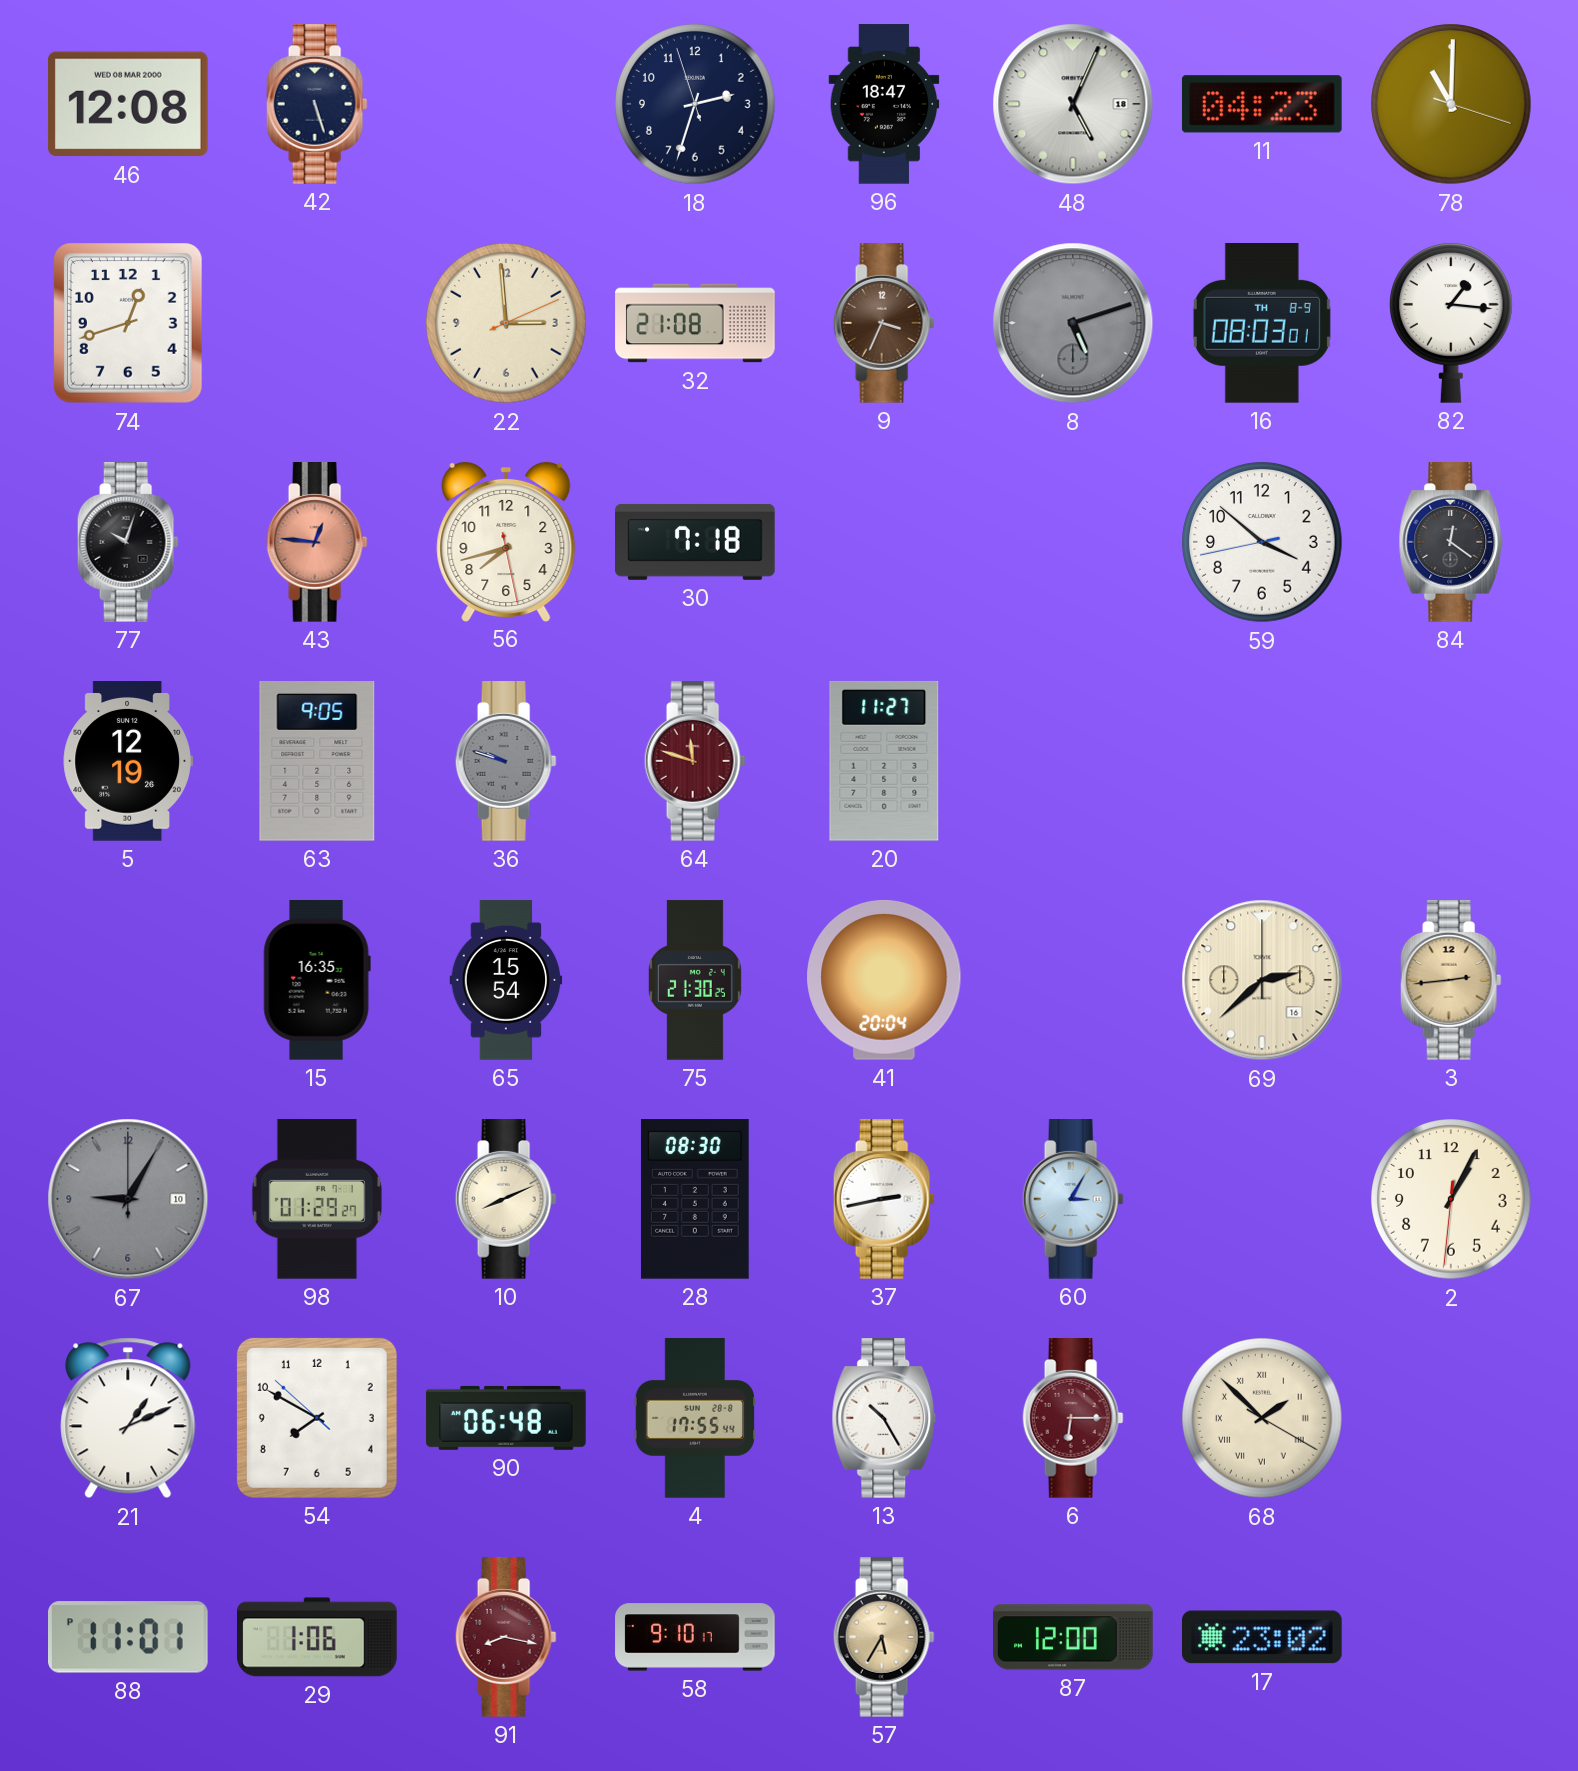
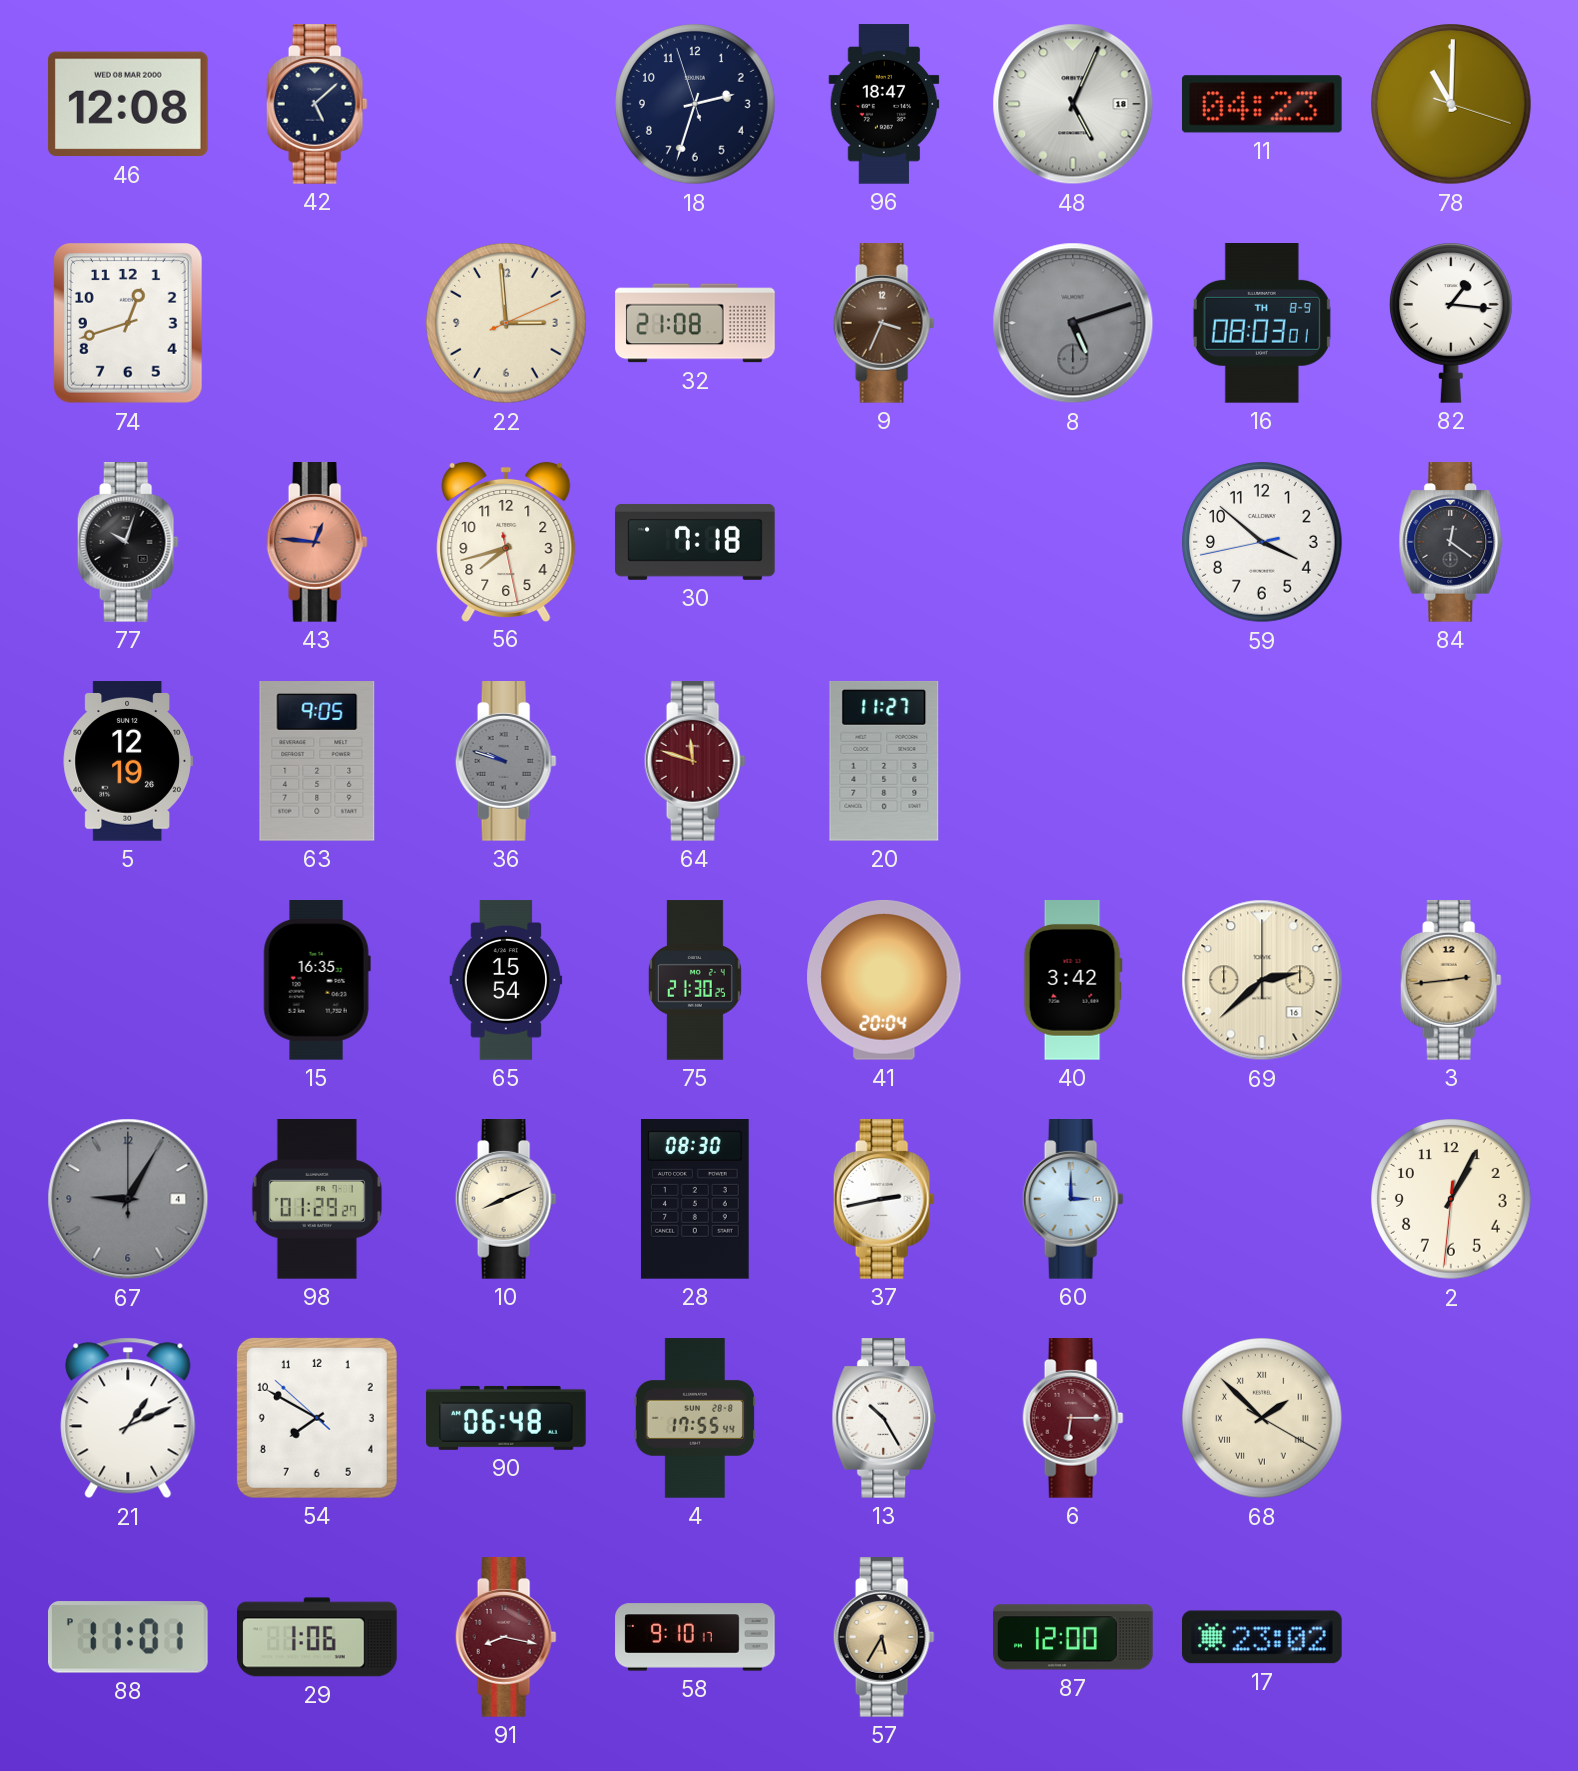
42: 5:27 -> 5:08 (317, 104)
40: none -> 3:42 (1073, 981)
67 date: 10 -> 4 (128, 1199)
60: 3:05 -> 3:00 (1073, 1199)
